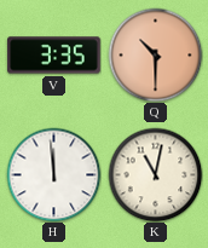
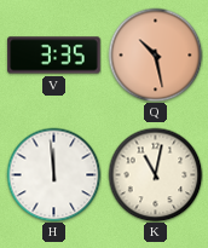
Q: 10:30 -> 10:28 (155, 54)
